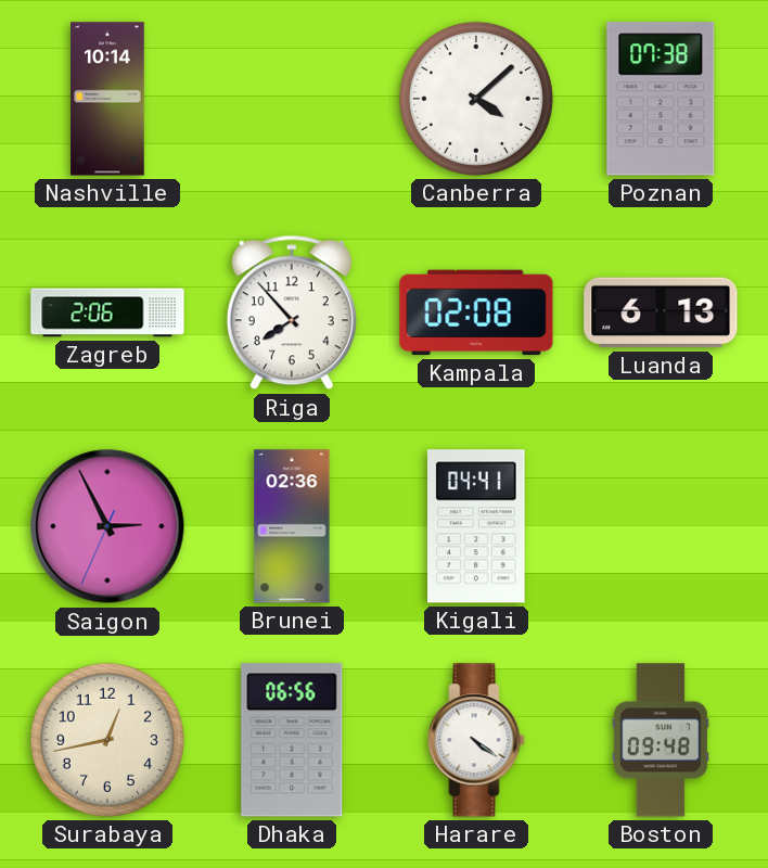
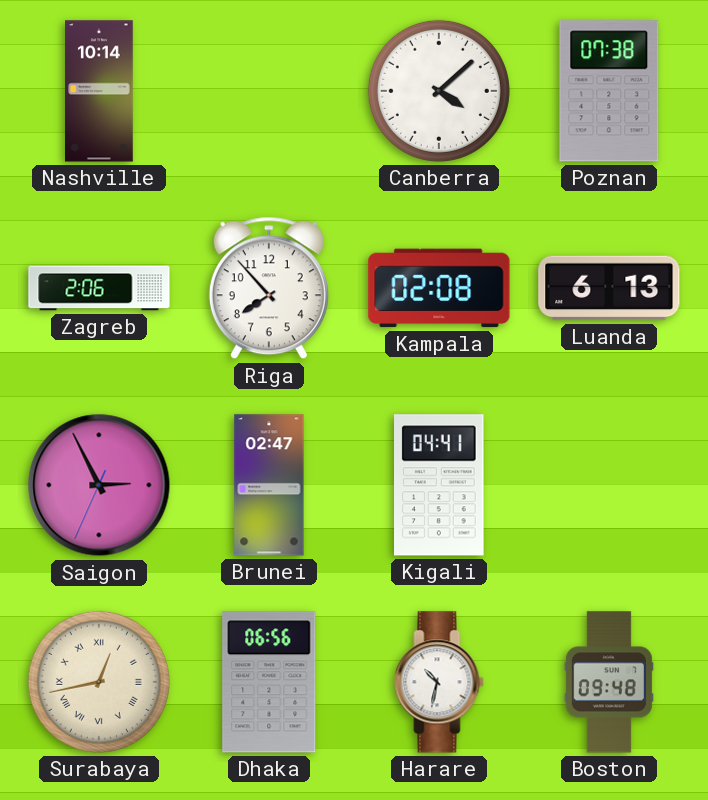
Brunei: 02:36 -> 02:47 (269, 485)
Surabaya numerals: Arabic -> Roman (99, 682)
Harare: 4:21 -> 10:32 (439, 682)
